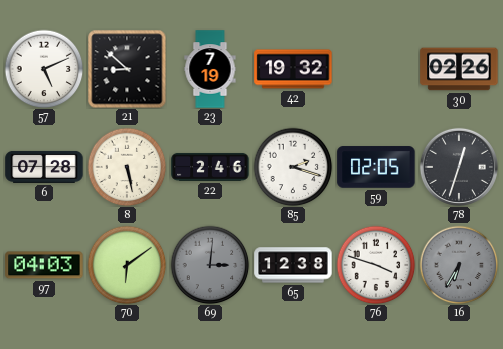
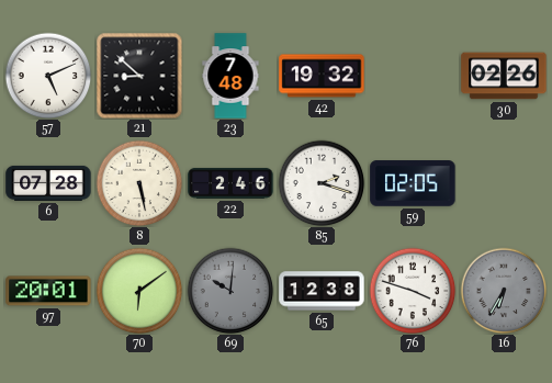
23: 7:19 -> 7:48 (230, 76)
78: 12:33 -> none (459, 167)
97: 04:03 -> 20:01 (48, 291)
69: 3:01 -> 10:01 (230, 291)
